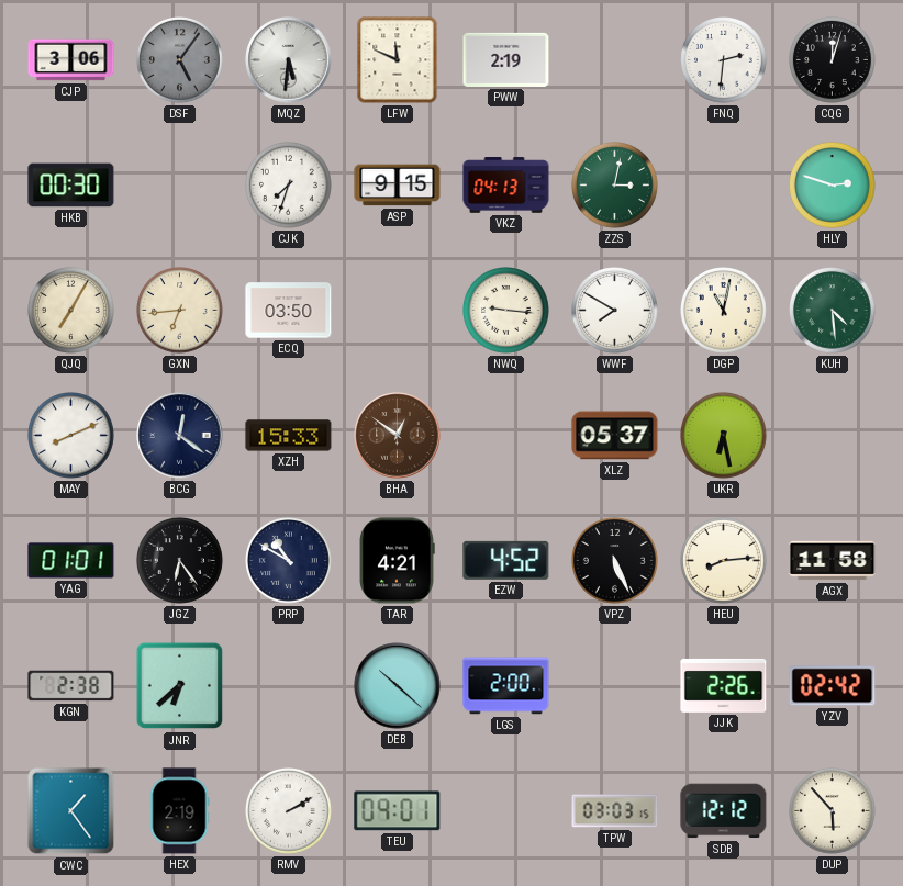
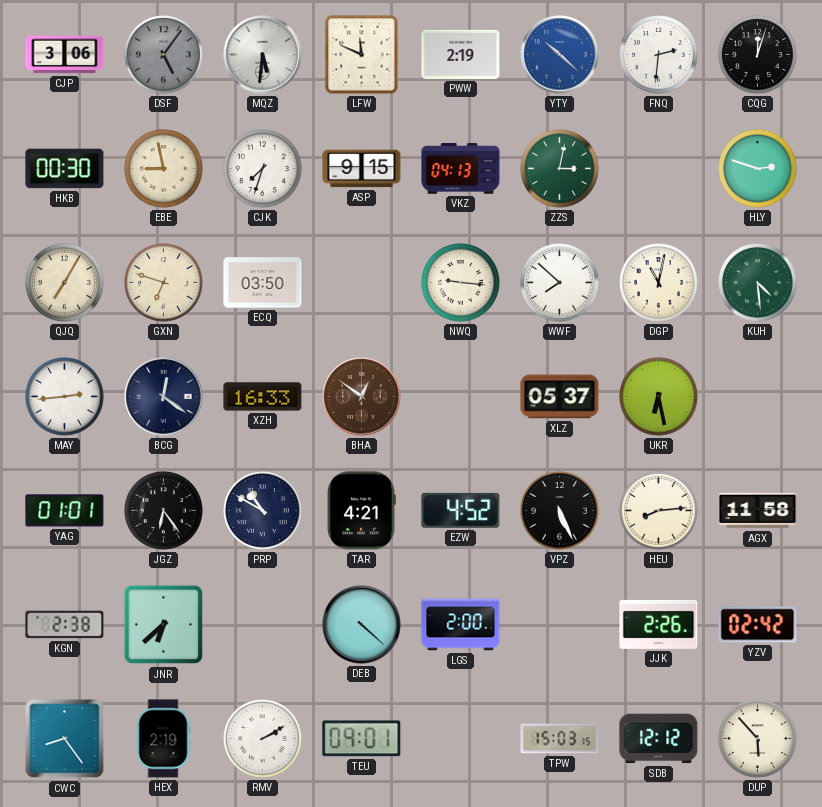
YTY: none -> 10:22 (560, 55)
EBE: none -> 8:58 (164, 169)
GXN: 6:44 -> 6:48 (164, 283)
WWF: 7:50 -> 7:52 (560, 283)
MAY: 8:11 -> 2:44 (65, 397)
XZH: 15:33 -> 16:33 (263, 397)
DEB: 10:22 -> 4:22 (362, 625)
CWC: 1:24 -> 8:24 (65, 739)
TPW: 03:03 -> 15:03 (560, 739)
